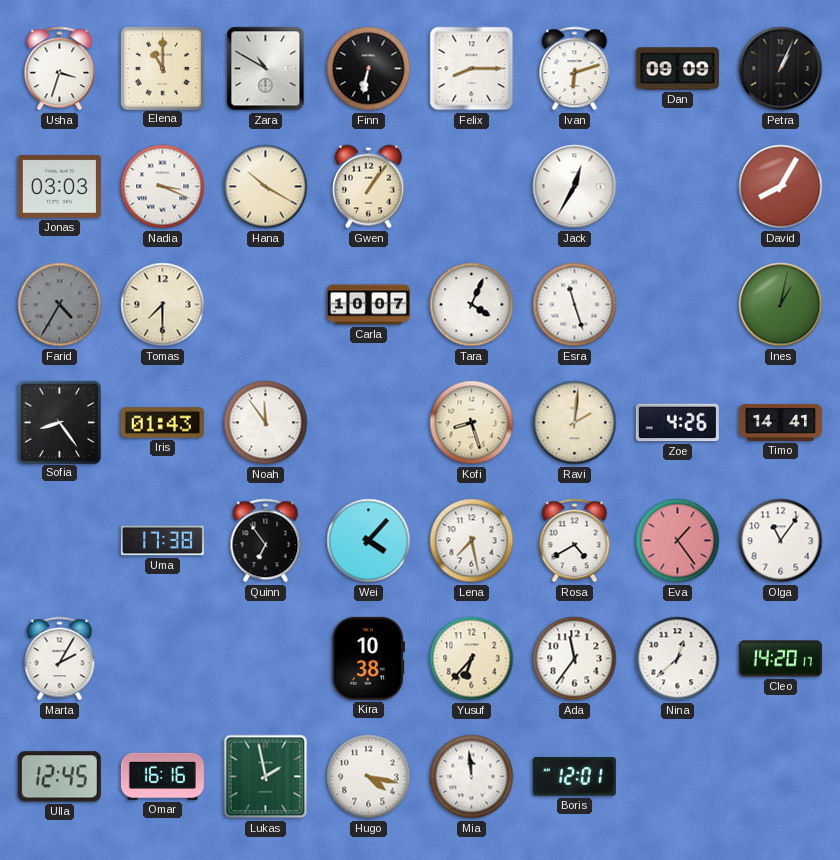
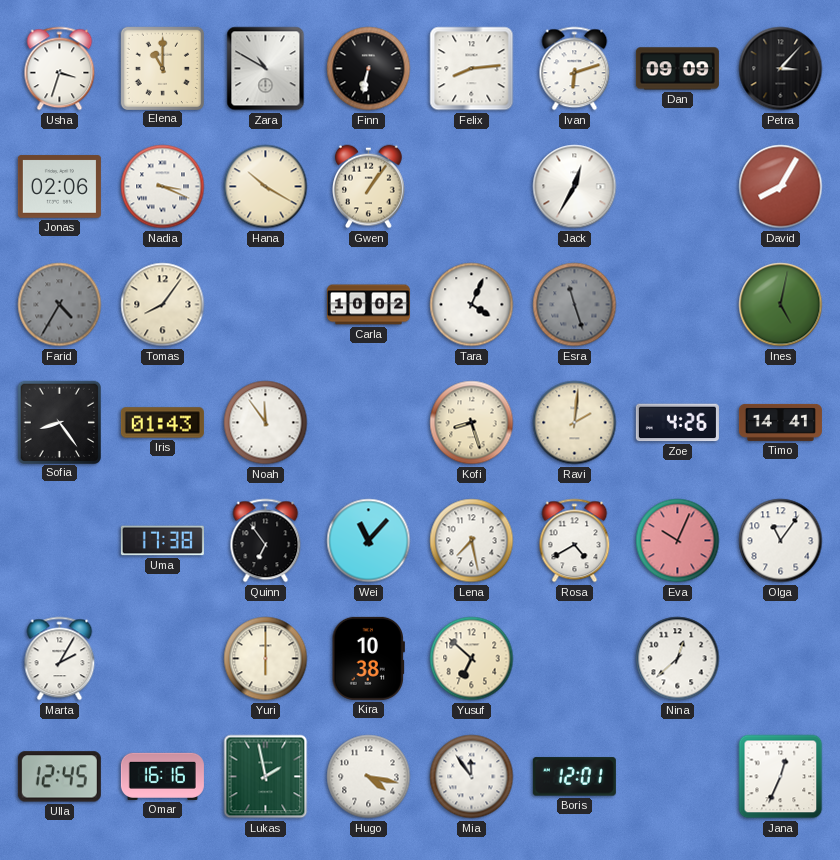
Felix: 8:15 -> 8:14 (472, 69)
Petra: 1:04 -> 3:07 (781, 69)
Jonas: 03:03 -> 02:06 (59, 187)
Tomas: 7:30 -> 8:06 (163, 305)
Carla: 10:07 -> 10:02 (368, 305)
Esra dial: white -> grey (575, 305)
Ines: 1:02 -> 5:02 (781, 305)
Wei: 4:07 -> 11:07 (369, 541)
Eva: 1:24 -> 10:04 (678, 541)
Yuri: none -> 6:00 (266, 659)
Yusuf: 6:37 -> 6:52 (472, 659)
Ada: 11:36 -> none (575, 659)
Cleo: 14:20 -> none (780, 659)
Mia: 11:59 -> 11:54 (472, 777)
Jana: none -> 12:34 (781, 777)
